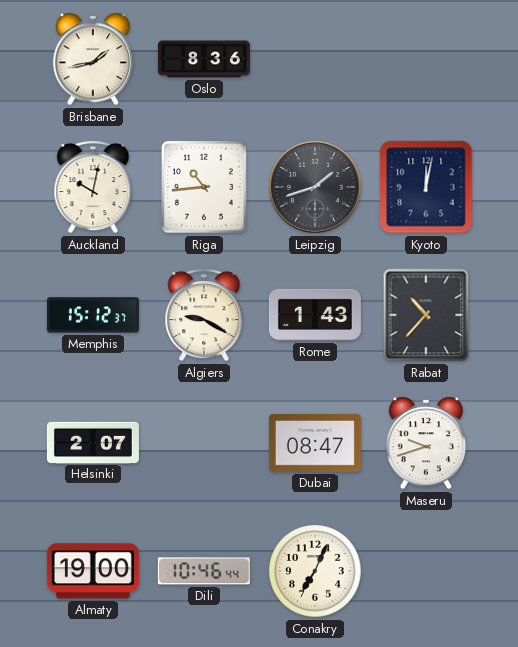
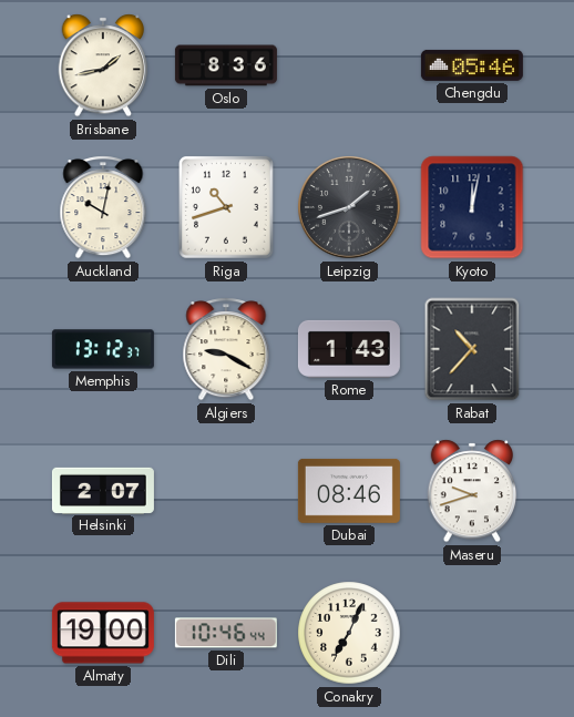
Chengdu: none -> 05:46 (472, 65)
Riga: 10:44 -> 10:42 (227, 208)
Memphis: 15:12 -> 13:12 (103, 349)
Dubai: 08:47 -> 08:46 (349, 491)
